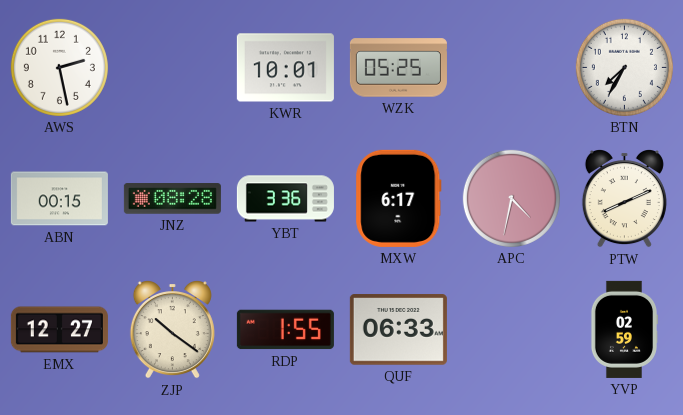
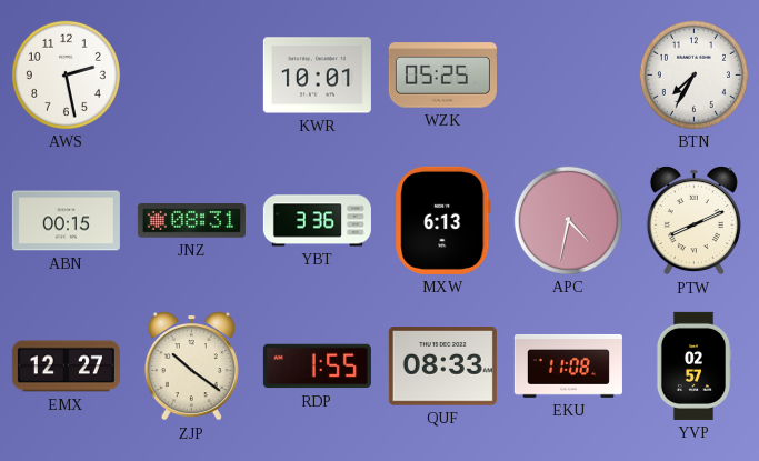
JNZ: 08:28 -> 08:31 (191, 221)
MXW: 6:17 -> 6:13 (443, 220)
QUF: 06:33 -> 08:33 (442, 367)
EKU: none -> 11:08 (568, 365)
YVP: 02:59 -> 02:57 (692, 365)
